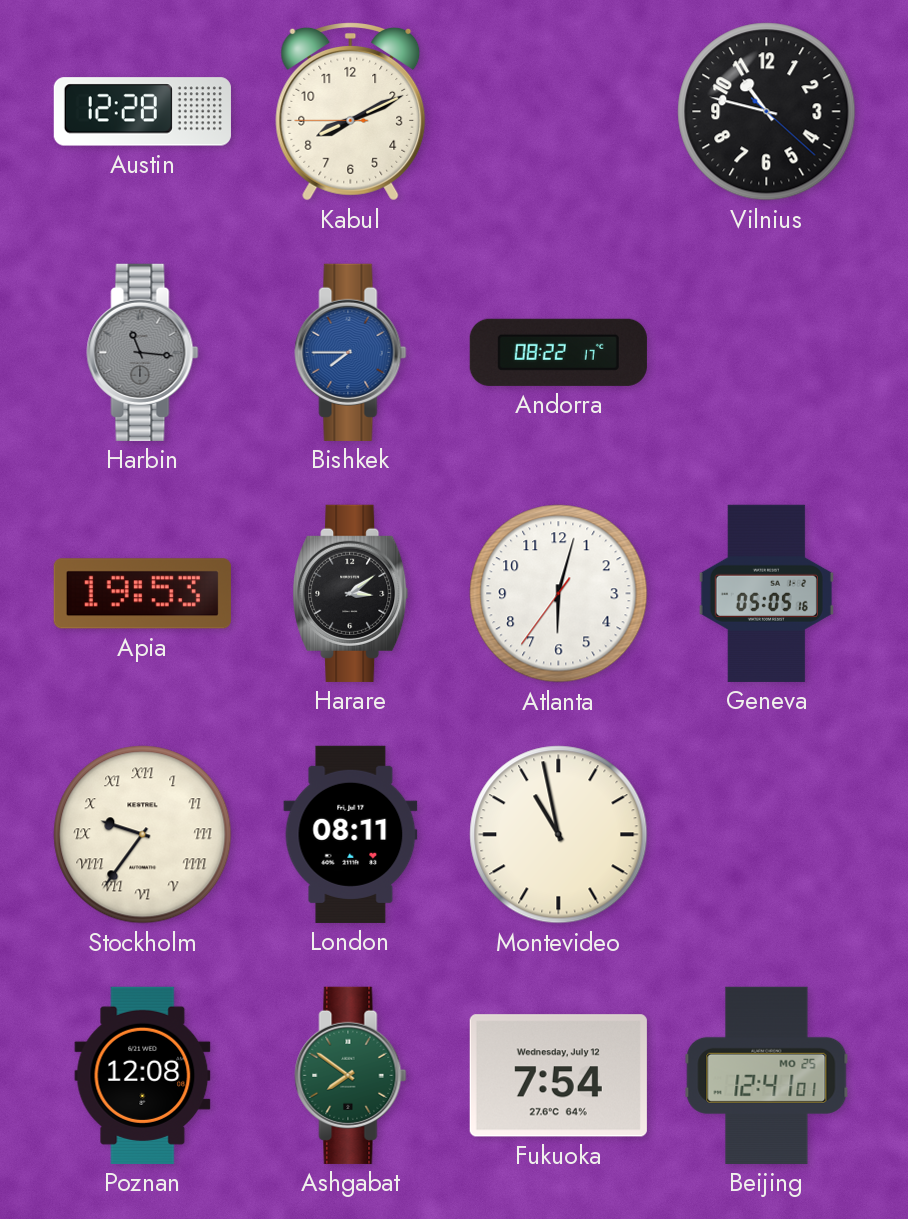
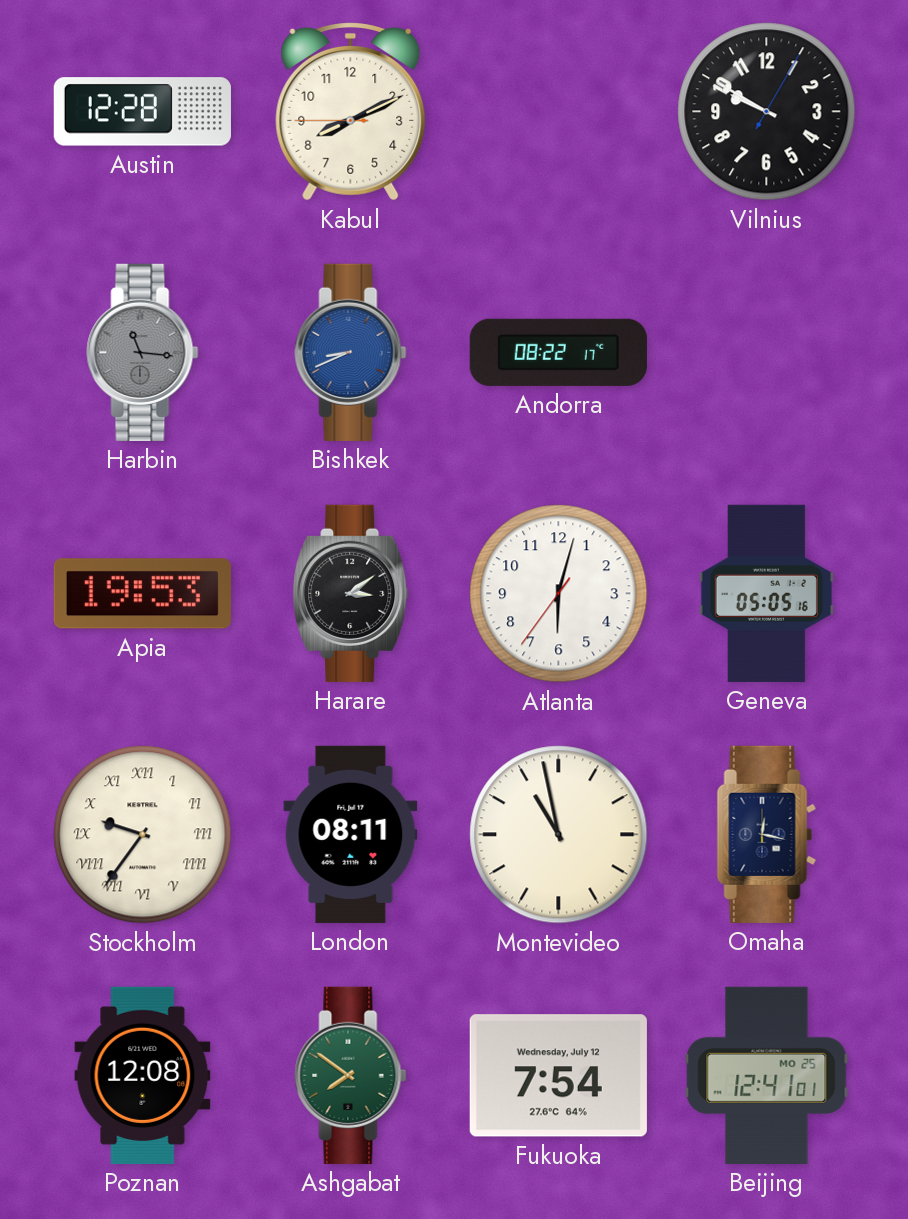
Vilnius: 10:47 -> 9:50 (767, 112)
Bishkek: 7:45 -> 8:41 (351, 352)
Omaha: none -> 12:17 (767, 834)
